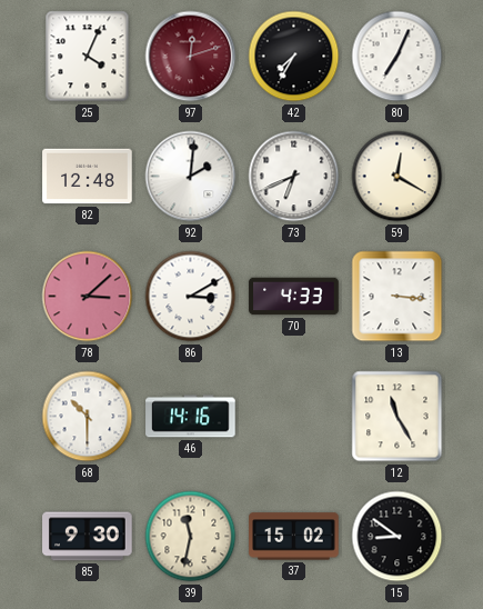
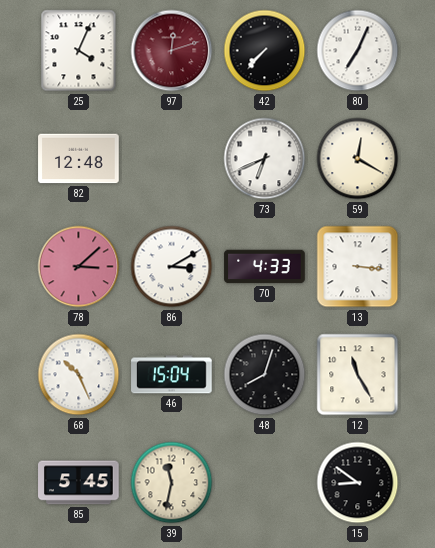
42: 7:35 -> 7:37 (265, 51)
92: 2:01 -> none (191, 177)
68: 10:30 -> 10:26 (79, 375)
46: 14:16 -> 15:04 (172, 375)
48: none -> 8:03 (265, 375)
85: 9:30 -> 5:45 (79, 483)
37: 15:02 -> none (294, 537)
